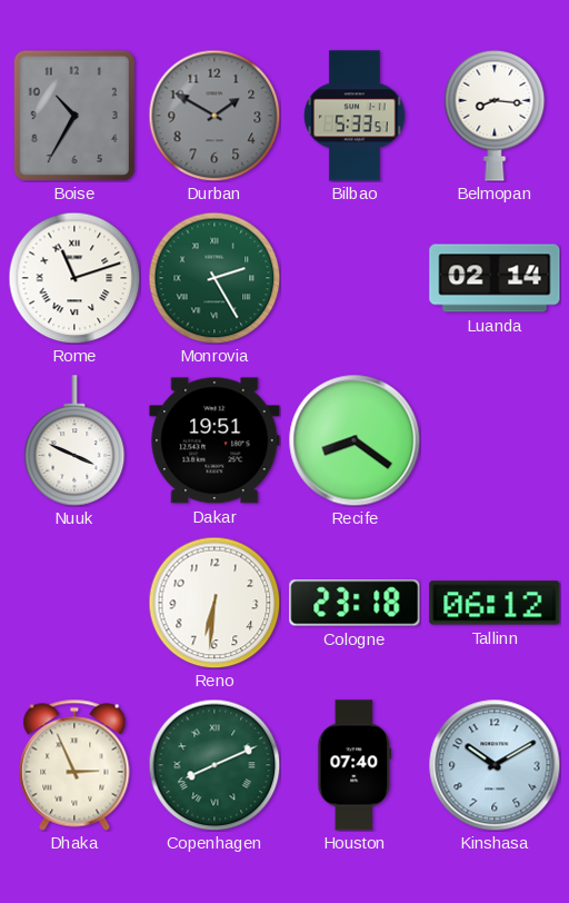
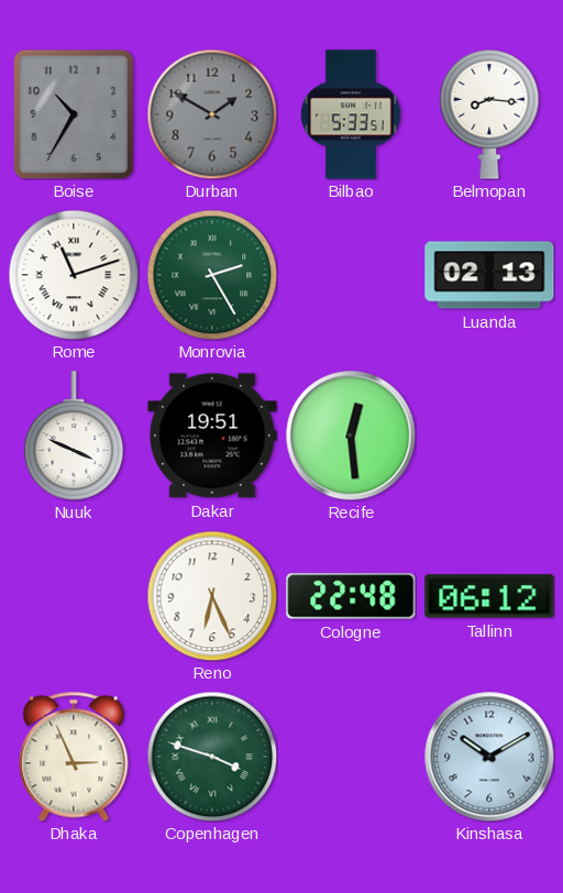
Luanda: 02:14 -> 02:13 (489, 275)
Recife: 8:21 -> 12:29 (351, 436)
Reno: 6:31 -> 6:26 (212, 596)
Cologne: 23:18 -> 22:48 (351, 596)
Copenhagen: 8:11 -> 3:48 (212, 757)
Houston: 07:40 -> none (355, 765)
